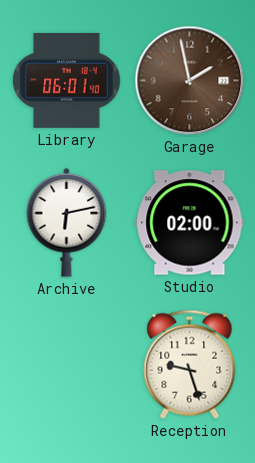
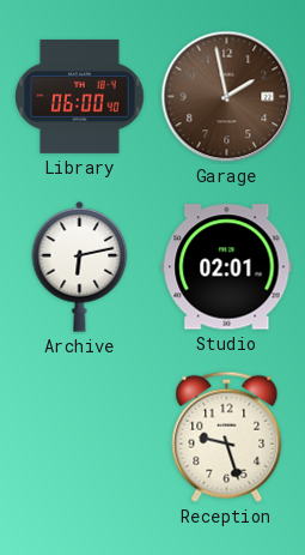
Library: 06:01 -> 06:00 (80, 96)
Studio: 02:00 -> 02:01 (227, 267)
